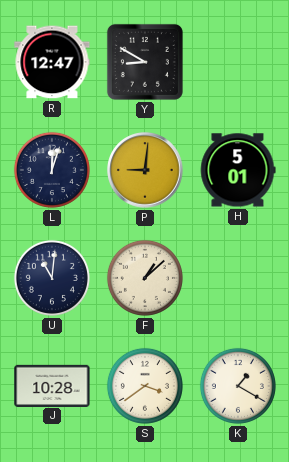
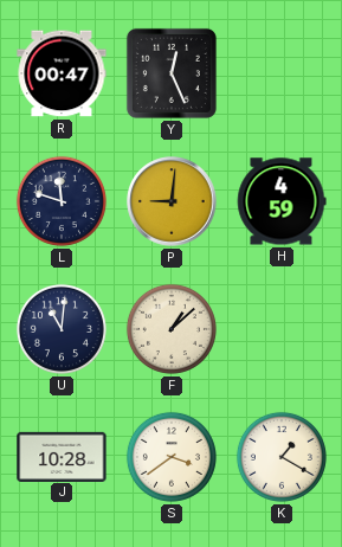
R: 12:47 -> 00:47 (62, 73)
Y: 8:50 -> 12:26 (172, 73)
L: 12:03 -> 11:48 (62, 201)
H: 5:01 -> 4:59 (282, 201)
